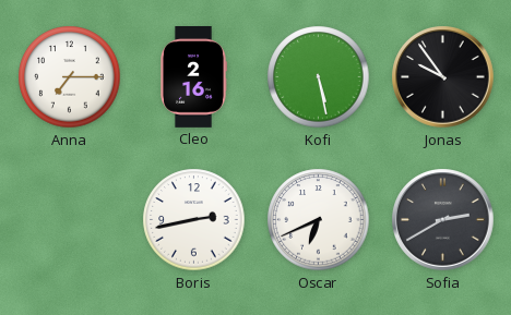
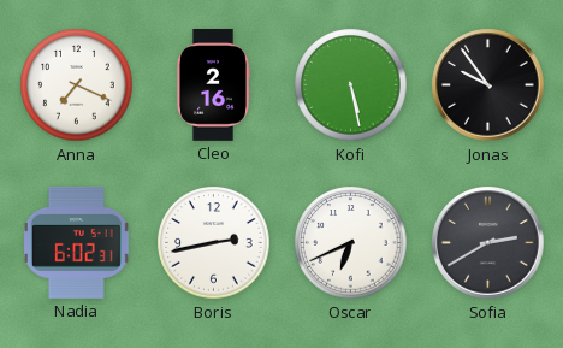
Anna: 7:15 -> 7:19 (77, 85)
Nadia: none -> 6:02 (76, 242)
